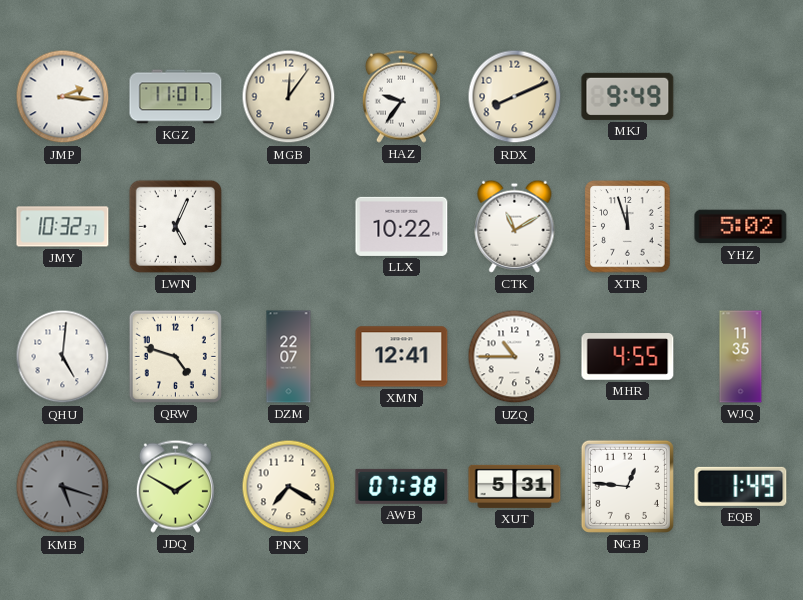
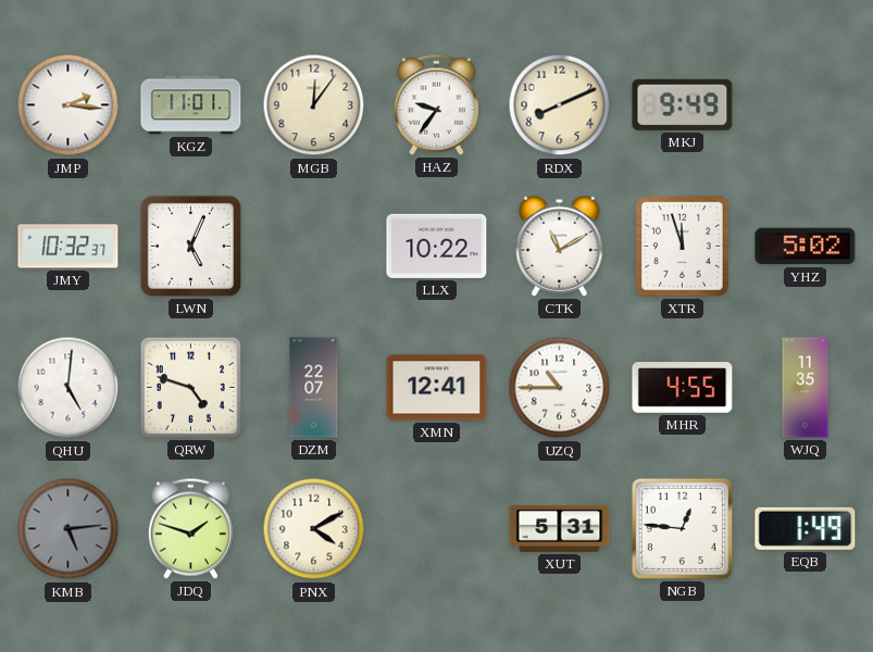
KMB: 5:18 -> 5:14 (68, 529)
JDQ: 1:50 -> 1:48 (190, 528)
PNX: 7:20 -> 4:10 (314, 529)
AWB: 07:38 -> none (402, 486)
